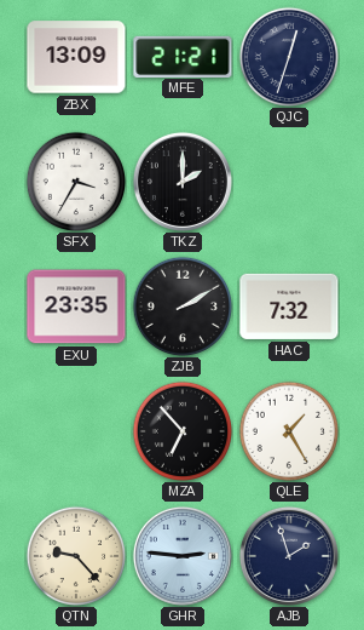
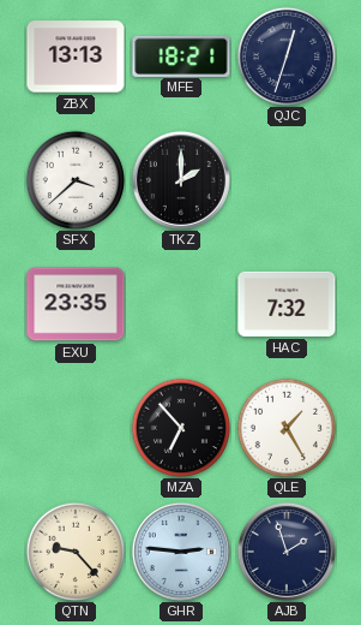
ZBX: 13:09 -> 13:13 (76, 56)
MFE: 21:21 -> 18:21 (181, 55)
SFX: 3:35 -> 3:38 (74, 179)
ZJB: 2:10 -> none (181, 305)
